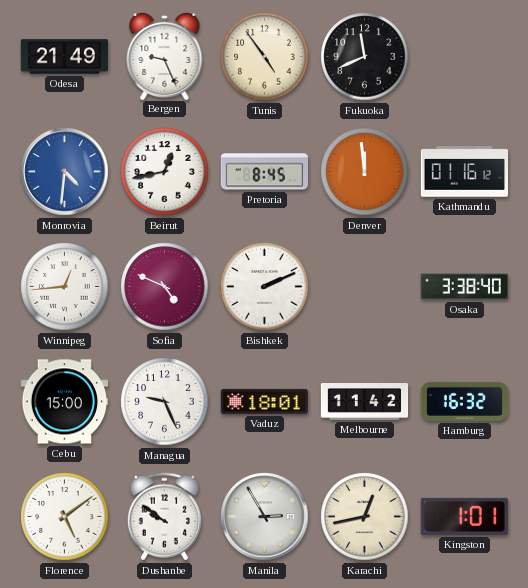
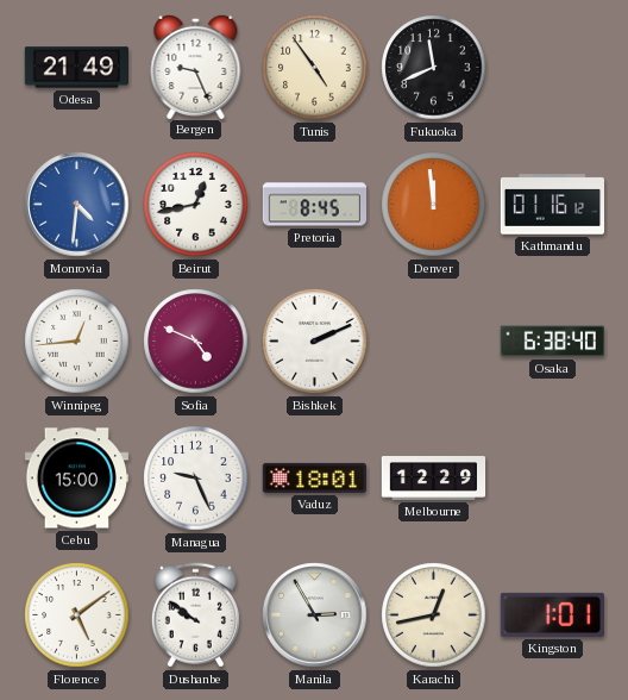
Osaka: 3:38 -> 6:38 (552, 342)
Melbourne: 11:42 -> 12:29 (434, 479)
Hamburg: 16:32 -> none (464, 401)
